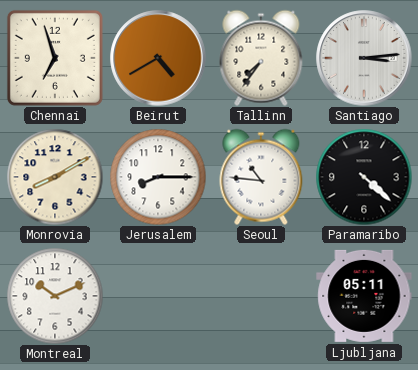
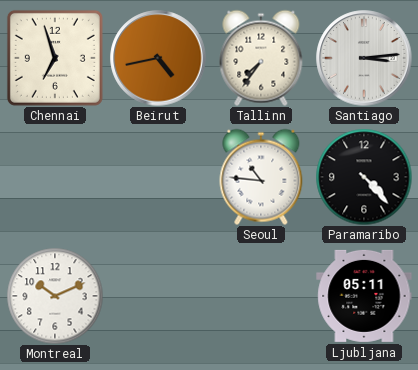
Beirut: 4:40 -> 4:43 (158, 58)
Monrovia: 8:10 -> none (55, 177)
Jerusalem: 8:15 -> none (158, 177)
Paramaribo: 4:22 -> 4:23 (364, 177)
